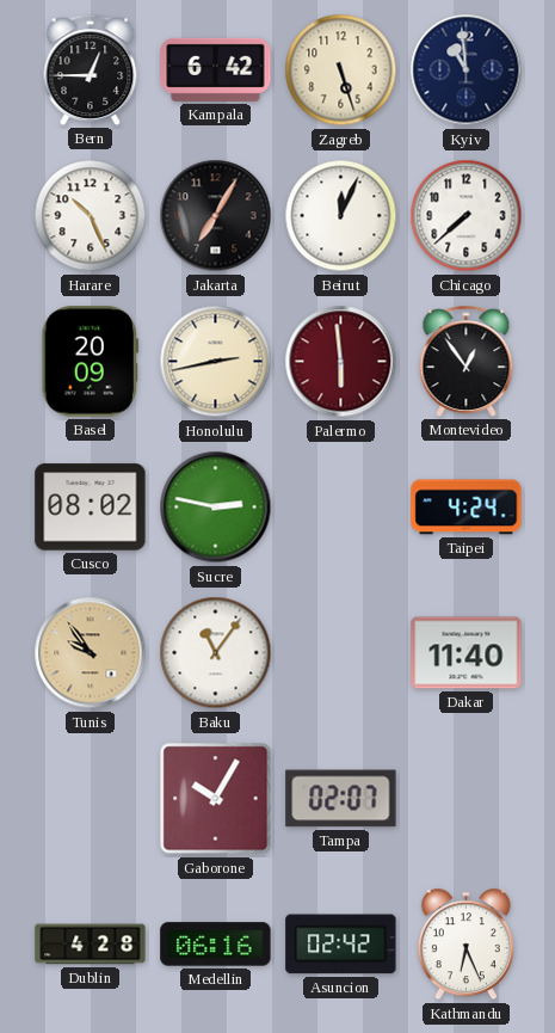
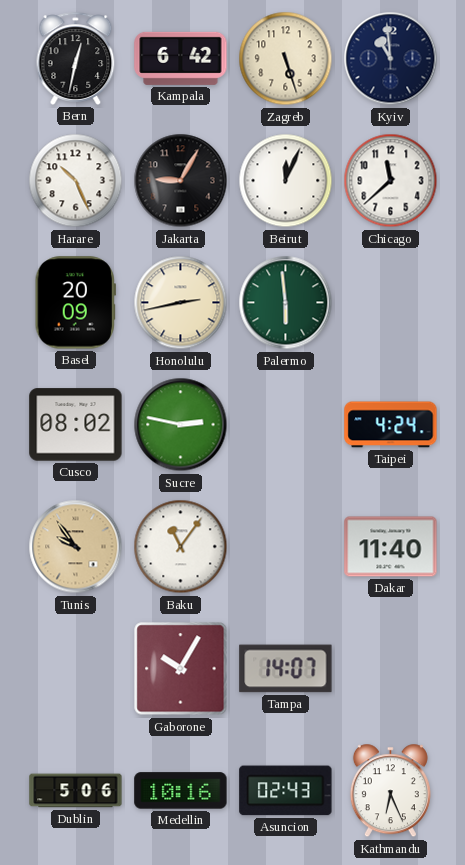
Bern: 12:45 -> 12:32 (76, 58)
Jakarta: 7:05 -> 9:05 (181, 181)
Chicago: 7:38 -> 11:38 (391, 181)
Palermo dial: burgundy -> green (286, 303)
Montevideo: 12:54 -> none (467, 361)
Tampa: 02:07 -> 14:07 (286, 669)
Dublin: 4:28 -> 5:06 (76, 791)
Medellin: 06:16 -> 10:16 (181, 791)
Asuncion: 02:42 -> 02:43 (286, 791)
